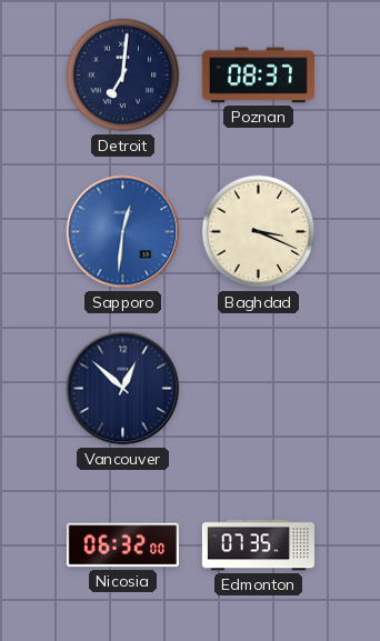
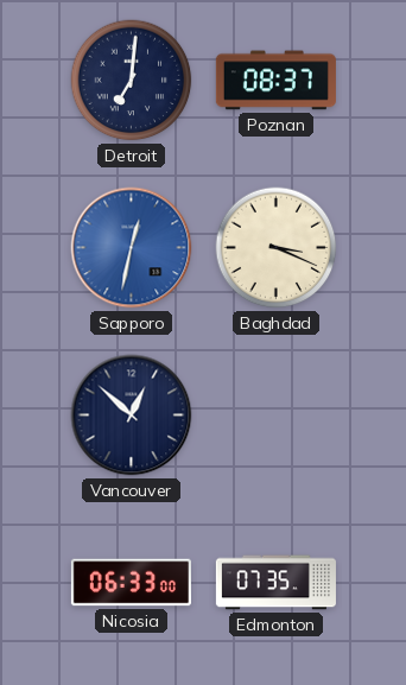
Sapporo: 12:31 -> 12:32 (132, 248)
Nicosia: 06:32 -> 06:33 (131, 583)
